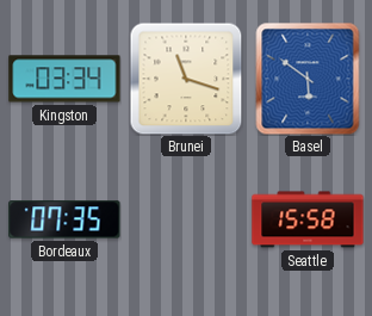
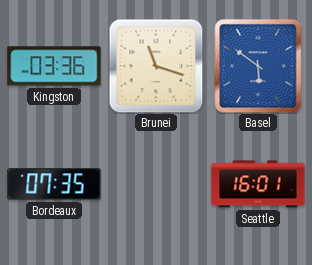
Kingston: 03:34 -> 03:36 (54, 66)
Seattle: 15:58 -> 16:01 (258, 184)
